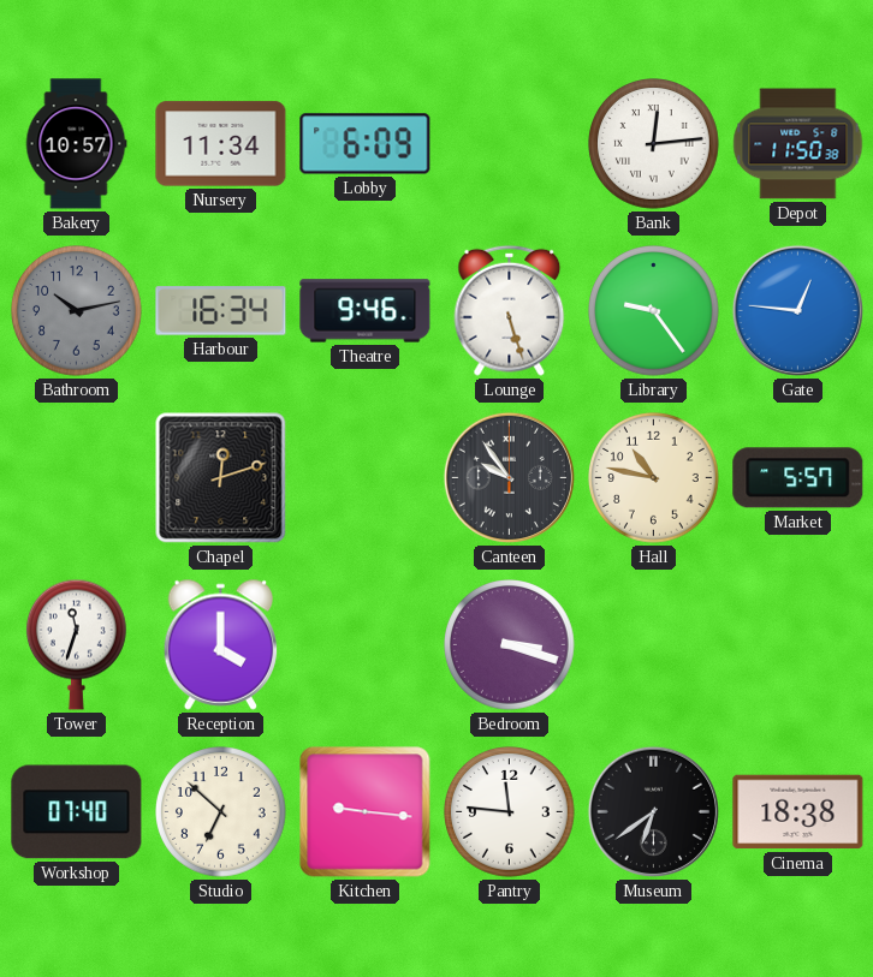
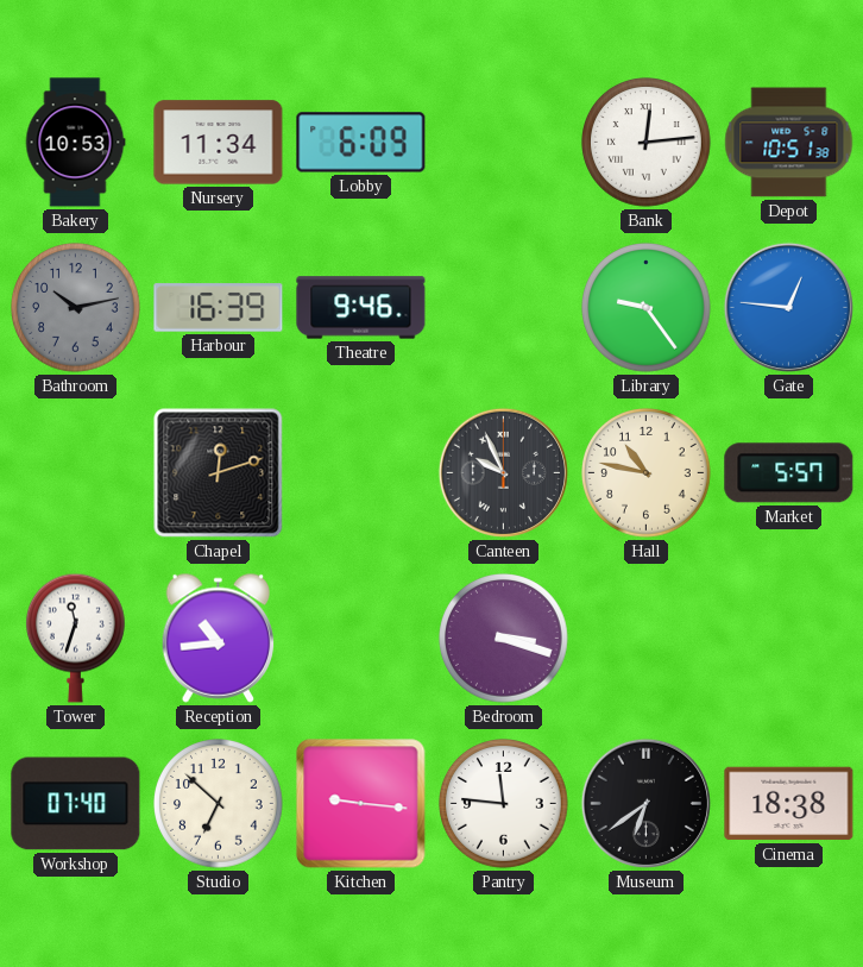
Bakery: 10:57 -> 10:53 (75, 143)
Depot: 11:50 -> 10:51 (789, 143)
Harbour: 16:34 -> 16:39 (219, 308)
Lounge: 5:27 -> none (510, 310)
Canteen: 9:54 -> 9:56 (503, 472)
Reception: 4:00 -> 10:44 (219, 638)
